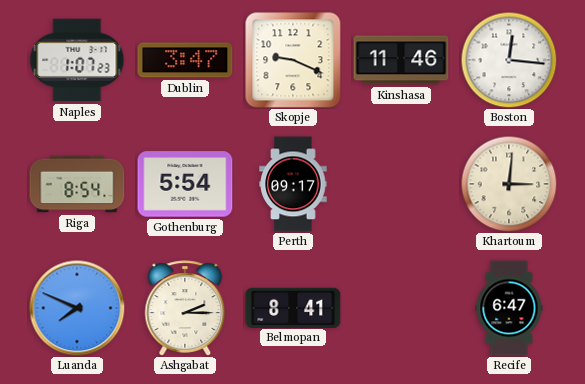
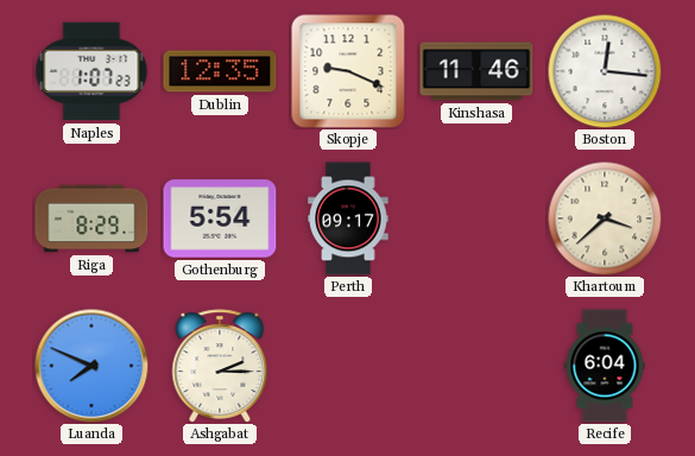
Dublin: 3:47 -> 12:35 (220, 71)
Riga: 8:54 -> 8:29 (91, 218)
Khartoum: 3:01 -> 3:38 (605, 218)
Belmopan: 8:41 -> none (293, 307)
Recife: 6:47 -> 6:04 (605, 366)
